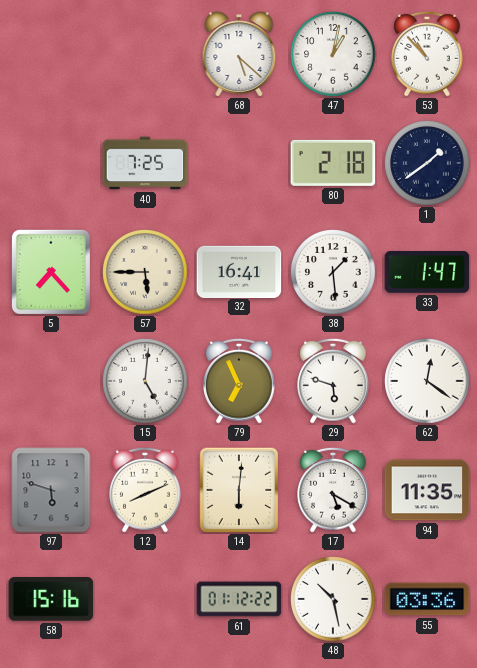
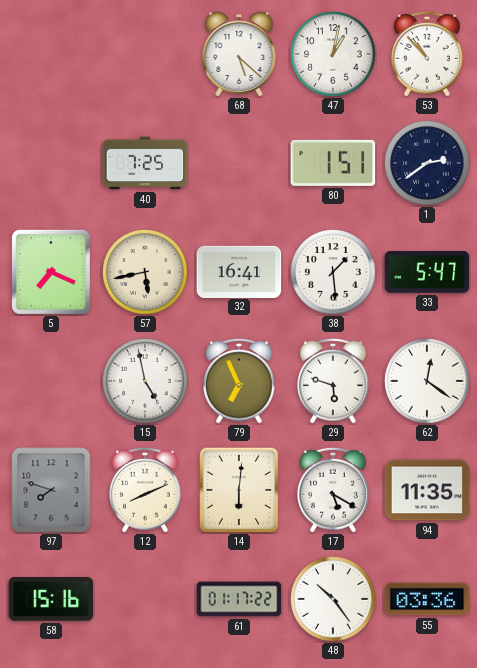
80: 2:18 -> 1:51 (333, 163)
1: 1:39 -> 2:39 (427, 163)
5: 7:23 -> 7:19 (51, 272)
57: 5:45 -> 5:43 (145, 272)
33: 1:47 -> 5:47 (427, 273)
15: 5:01 -> 4:58 (145, 381)
97: 5:48 -> 7:48 (51, 490)
61: 01:12 -> 01:17 (239, 599)
48: 10:28 -> 10:24 (333, 599)
